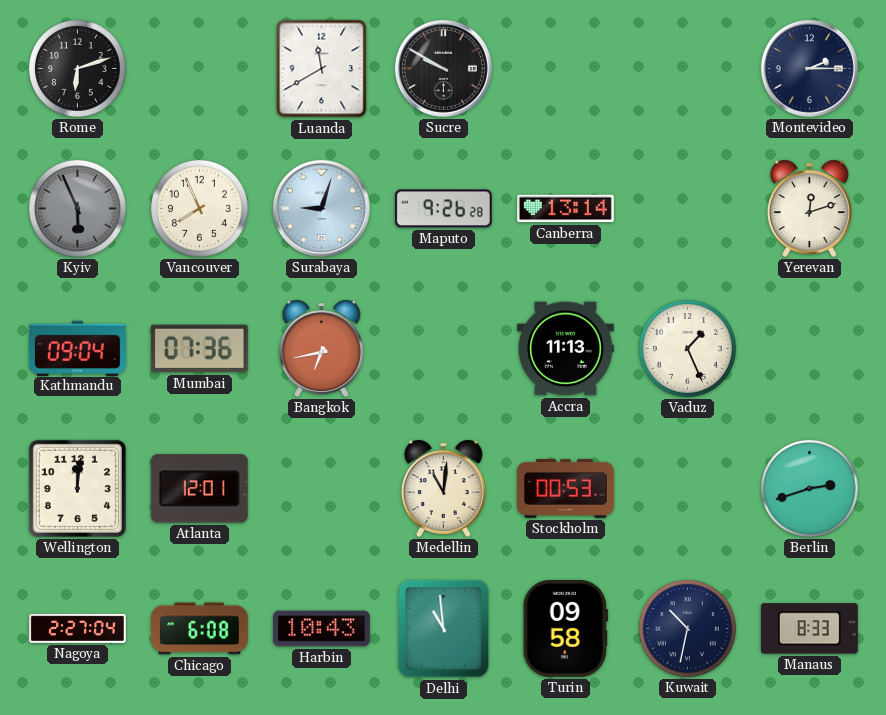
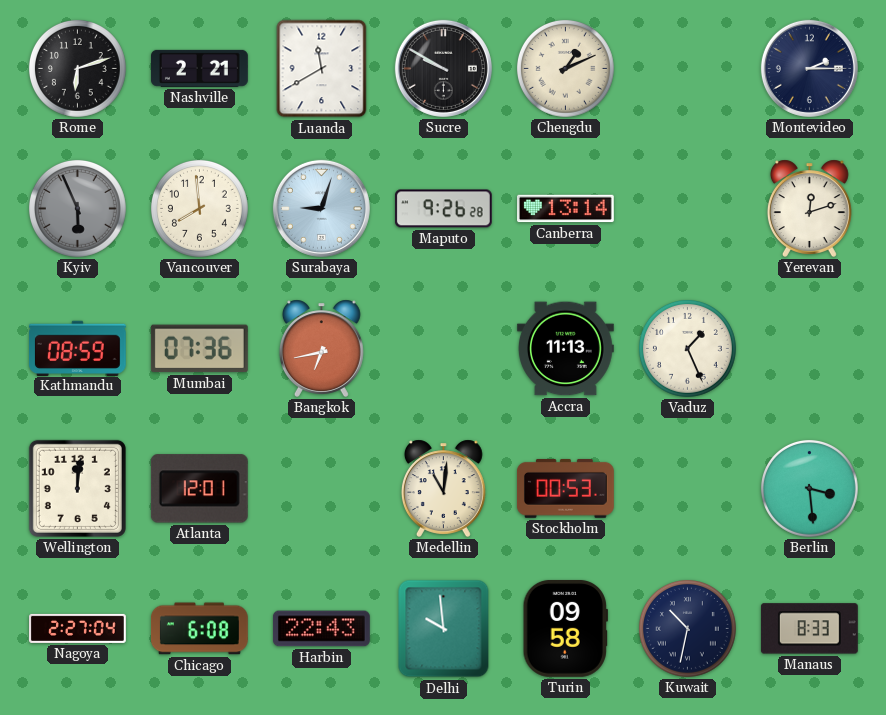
Nashville: none -> 2:21 (199, 68)
Chengdu: none -> 1:11 (565, 68)
Vancouver: 7:56 -> 7:59 (199, 208)
Kathmandu: 09:04 -> 08:59 (77, 348)
Berlin: 2:42 -> 3:29 (809, 488)
Harbin: 10:43 -> 22:43 (321, 629)
Delhi: 10:59 -> 9:59 (444, 629)
